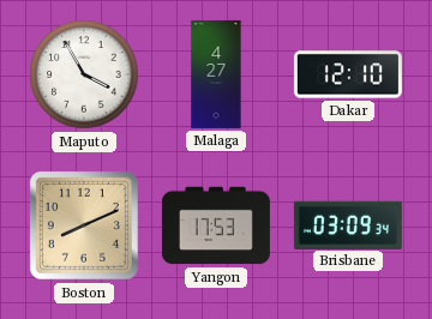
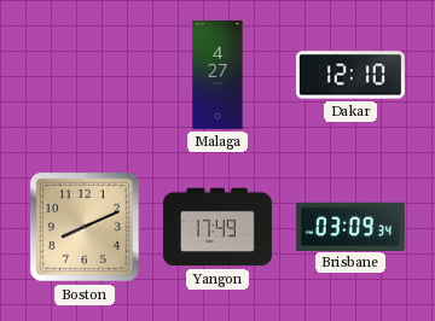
Maputo: 3:55 -> none (84, 74)
Yangon: 17:53 -> 17:49 (217, 227)
